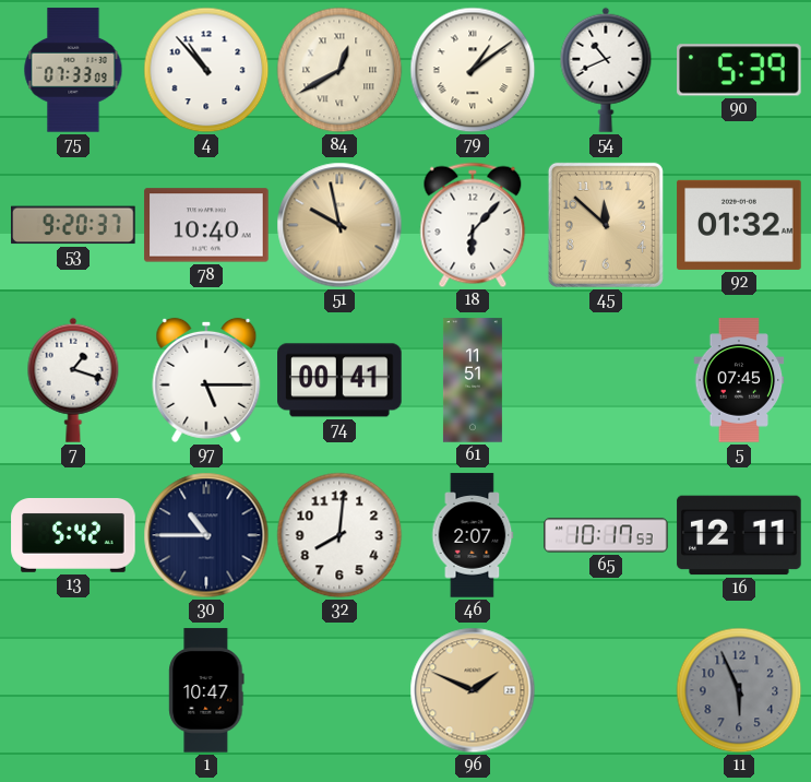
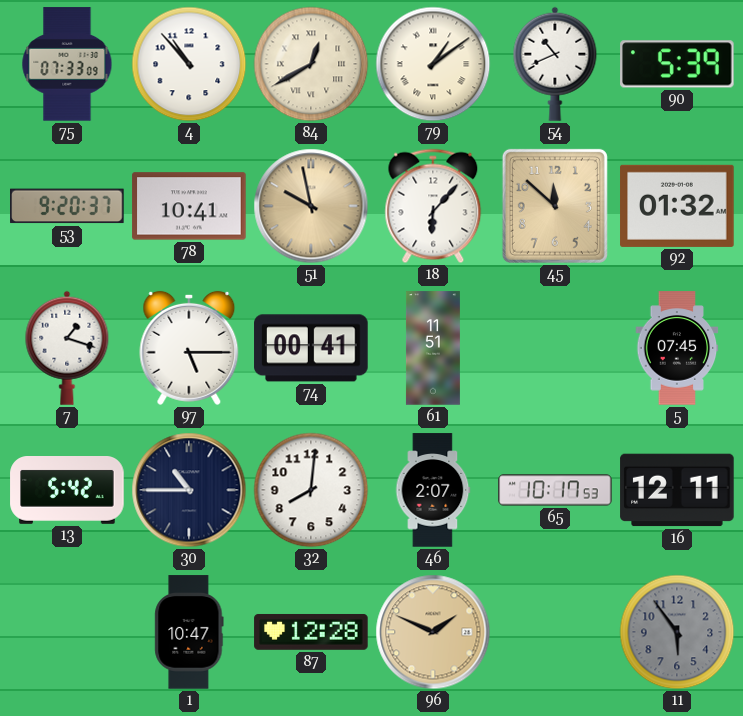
78: 10:40 -> 10:41 (189, 206)
87: none -> 12:28 (311, 632)
11: 5:56 -> 5:54 (677, 632)
